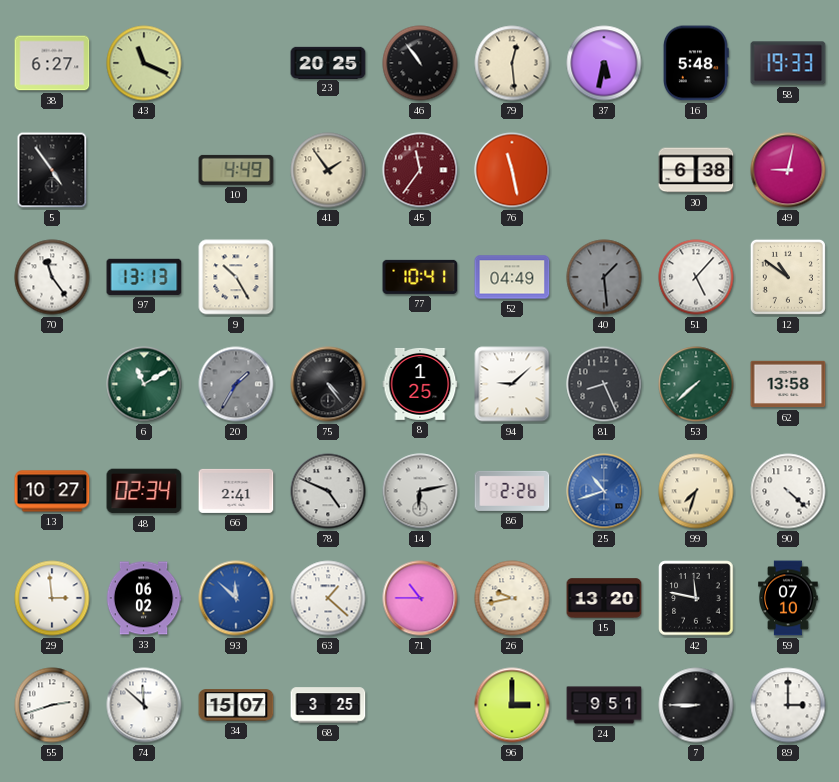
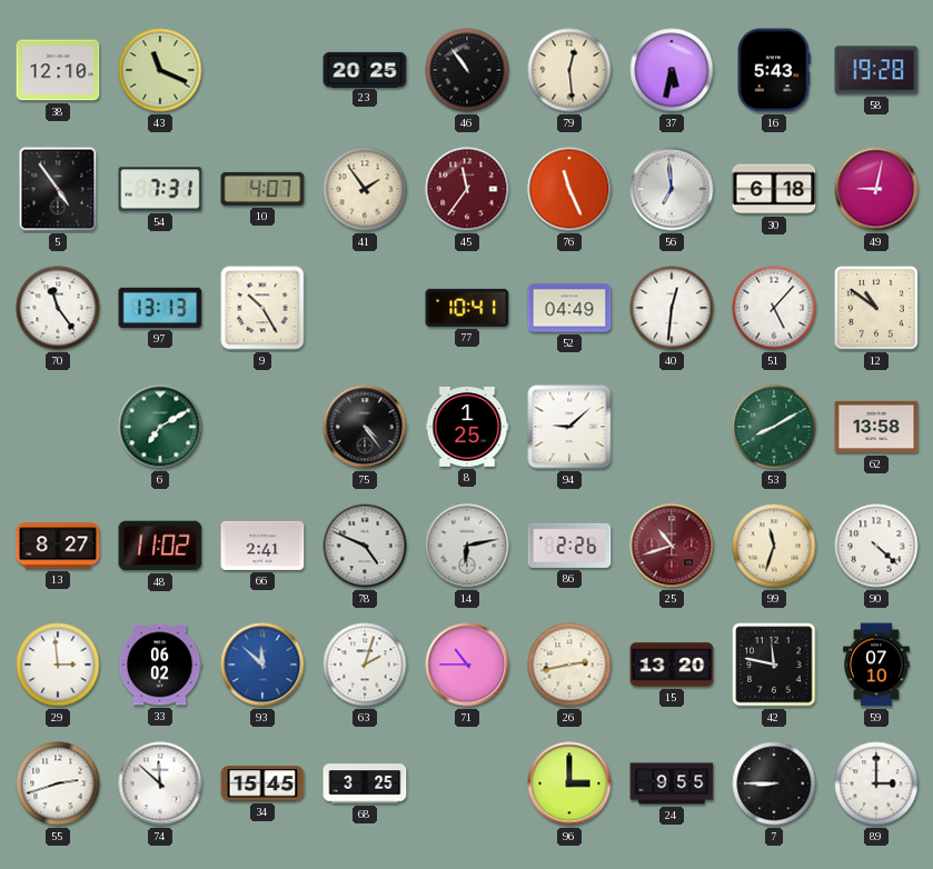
38: 6:27 -> 12:10 (58, 70)
16: 5:48 -> 5:43 (774, 70)
58: 19:33 -> 19:28 (876, 70)
54: none -> 7:31 (160, 189)
10: 4:49 -> 4:07 (262, 189)
76: 11:28 -> 11:26 (569, 189)
56: none -> 6:59 (672, 189)
30: 6:38 -> 6:18 (774, 189)
40: 1:29 -> 12:31 (672, 308)
40 dial: grey -> white (672, 308)
6: 11:10 -> 7:10 (160, 427)
20: 1:35 -> none (236, 384)
81: 8:26 -> none (604, 384)
53: 7:38 -> 8:10 (774, 427)
13: 10:27 -> 8:27 (58, 546)
48: 02:34 -> 11:02 (160, 546)
25 dial: blue -> burgundy (672, 546)
99: 7:33 -> 11:33 (774, 546)
63: 1:22 -> 2:03 (365, 665)
26: 9:43 -> 2:43 (569, 665)
34: 15:07 -> 15:45 (262, 783)
24: 9:51 -> 9:55 (672, 783)
